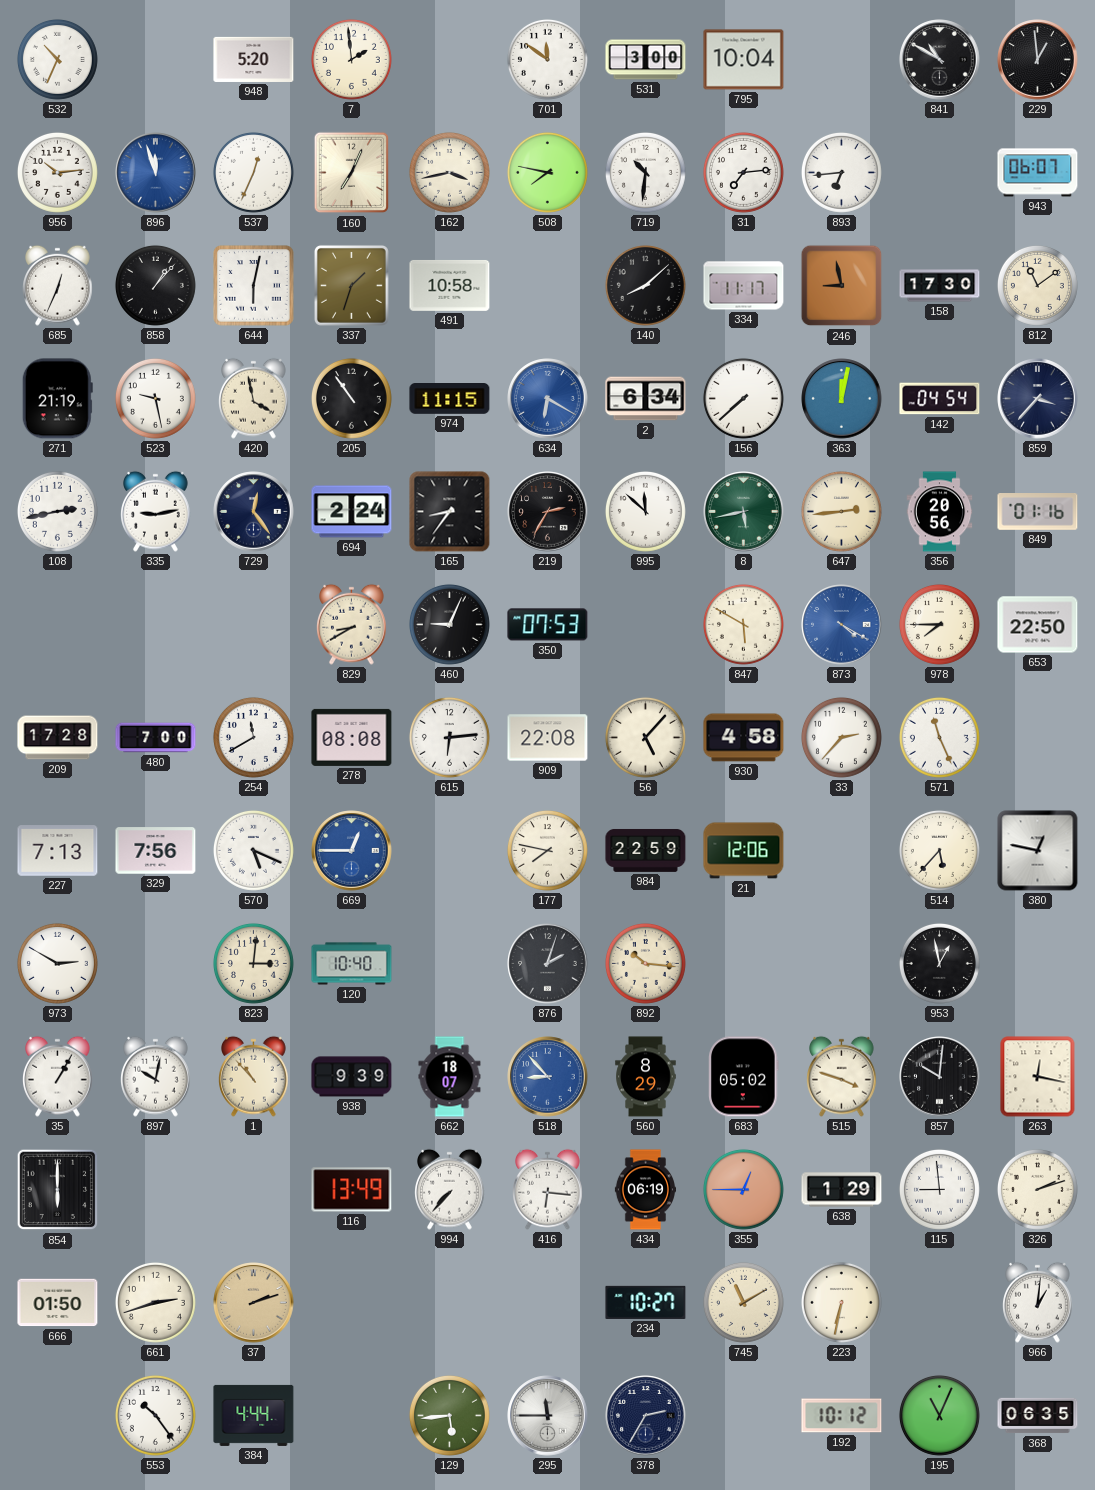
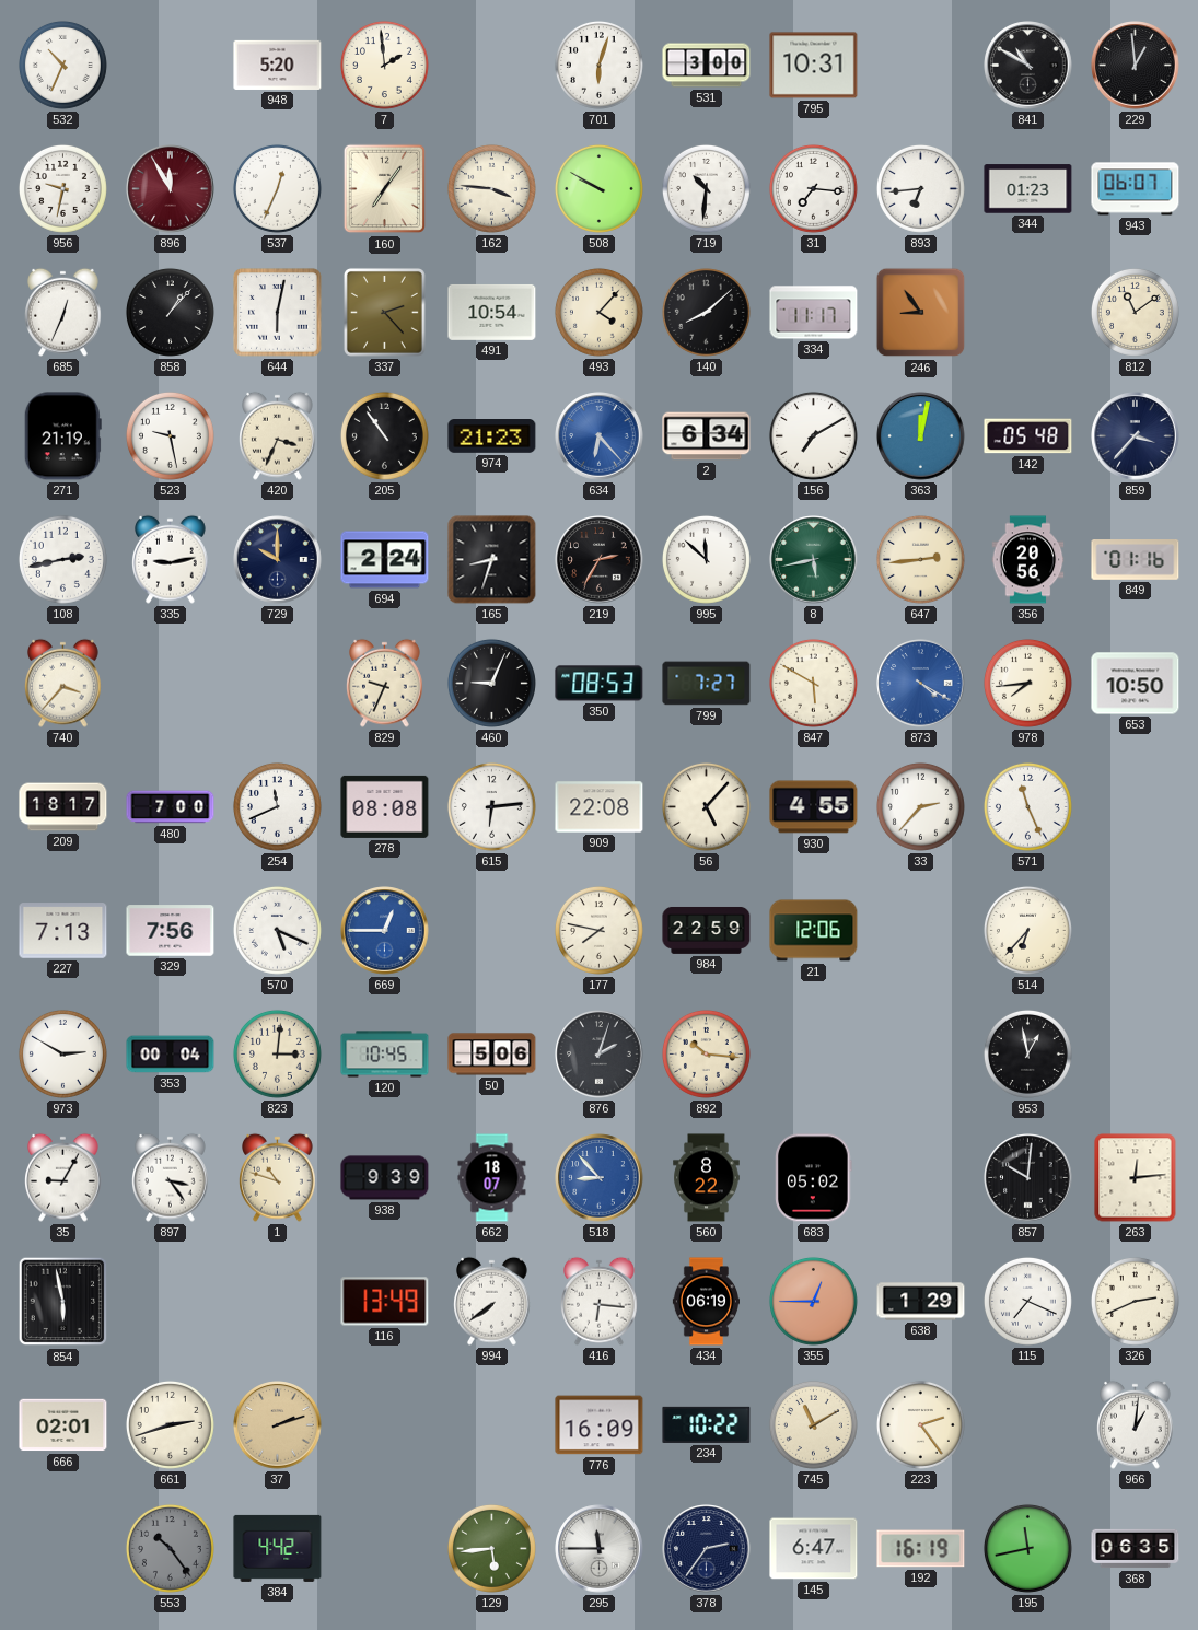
701: 11:51 -> 6:03 (598, 65)
795: 10:04 -> 10:31 (814, 66)
956: 10:14 -> 9:32 (62, 188)
896: 11:57 -> 11:55 (171, 189)
896 dial: blue -> burgundy (171, 189)
160: 7:04 -> 7:06 (385, 189)
162: 3:43 -> 3:46 (491, 188)
508: 7:47 -> 9:50 (598, 188)
31: 7:14 -> 7:16 (813, 188)
344: none -> 01:23 (1028, 189)
337: 1:33 -> 2:23 (384, 312)
491: 10:58 -> 10:54 (492, 312)
493: none -> 4:07 (598, 312)
246: 8:58 -> 8:54 (921, 313)
158: 17:30 -> none (940, 286)
420: 3:58 -> 3:34 (278, 435)
974: 11:15 -> 21:23 (492, 436)
634: 6:20 -> 6:23 (600, 436)
156: 7:38 -> 7:10 (813, 435)
142: 04:54 -> 05:48 (1028, 436)
729: 12:24 -> 10:00 (278, 560)
165: 8:36 -> 8:33 (492, 560)
740: none -> 3:37 (63, 683)
829: 8:40 -> 9:34 (385, 683)
350: 07:53 -> 08:53 (600, 684)
799: none -> 7:27 (707, 684)
978: 7:45 -> 7:44 (1027, 683)
653: 22:50 -> 10:50 (1136, 684)
209: 17:28 -> 18:17 (63, 807)
254: 11:40 -> 11:41 (277, 806)
930: 4:58 -> 4:55 (814, 807)
514: 5:37 -> 6:37 (1027, 930)
380: 12:47 -> none (1038, 851)
353: none -> 00:04 (171, 1055)
120: 10:40 -> 10:45 (385, 1055)
50: none -> 5:06 (492, 1055)
35: 1:05 -> 9:05 (63, 1177)
897: 10:02 -> 3:24 (171, 1177)
1: 10:53 -> 10:48 (278, 1177)
560: 8:29 -> 8:22 (707, 1178)
515: 3:48 -> none (842, 1076)
263: 12:17 -> 12:14 (1136, 1178)
854: 6:00 -> 5:58 (63, 1302)
994: 7:37 -> 7:39 (492, 1301)
115: 8:59 -> 7:19 (1027, 1301)
326: 2:12 -> 2:41 (1135, 1301)
666: 01:50 -> 02:01 (63, 1425)
776: none -> 16:09 (600, 1425)
234: 10:27 -> 10:22 (707, 1424)
223: 6:32 -> 2:24 (920, 1424)
553 dial: white -> grey (170, 1548)
384: 4:44 -> 4:42 (278, 1548)
378: 2:35 -> 2:36 (707, 1549)
145: none -> 6:47 (814, 1549)
192: 10:12 -> 16:19 (921, 1549)
195: 11:04 -> 11:43 (1027, 1548)
